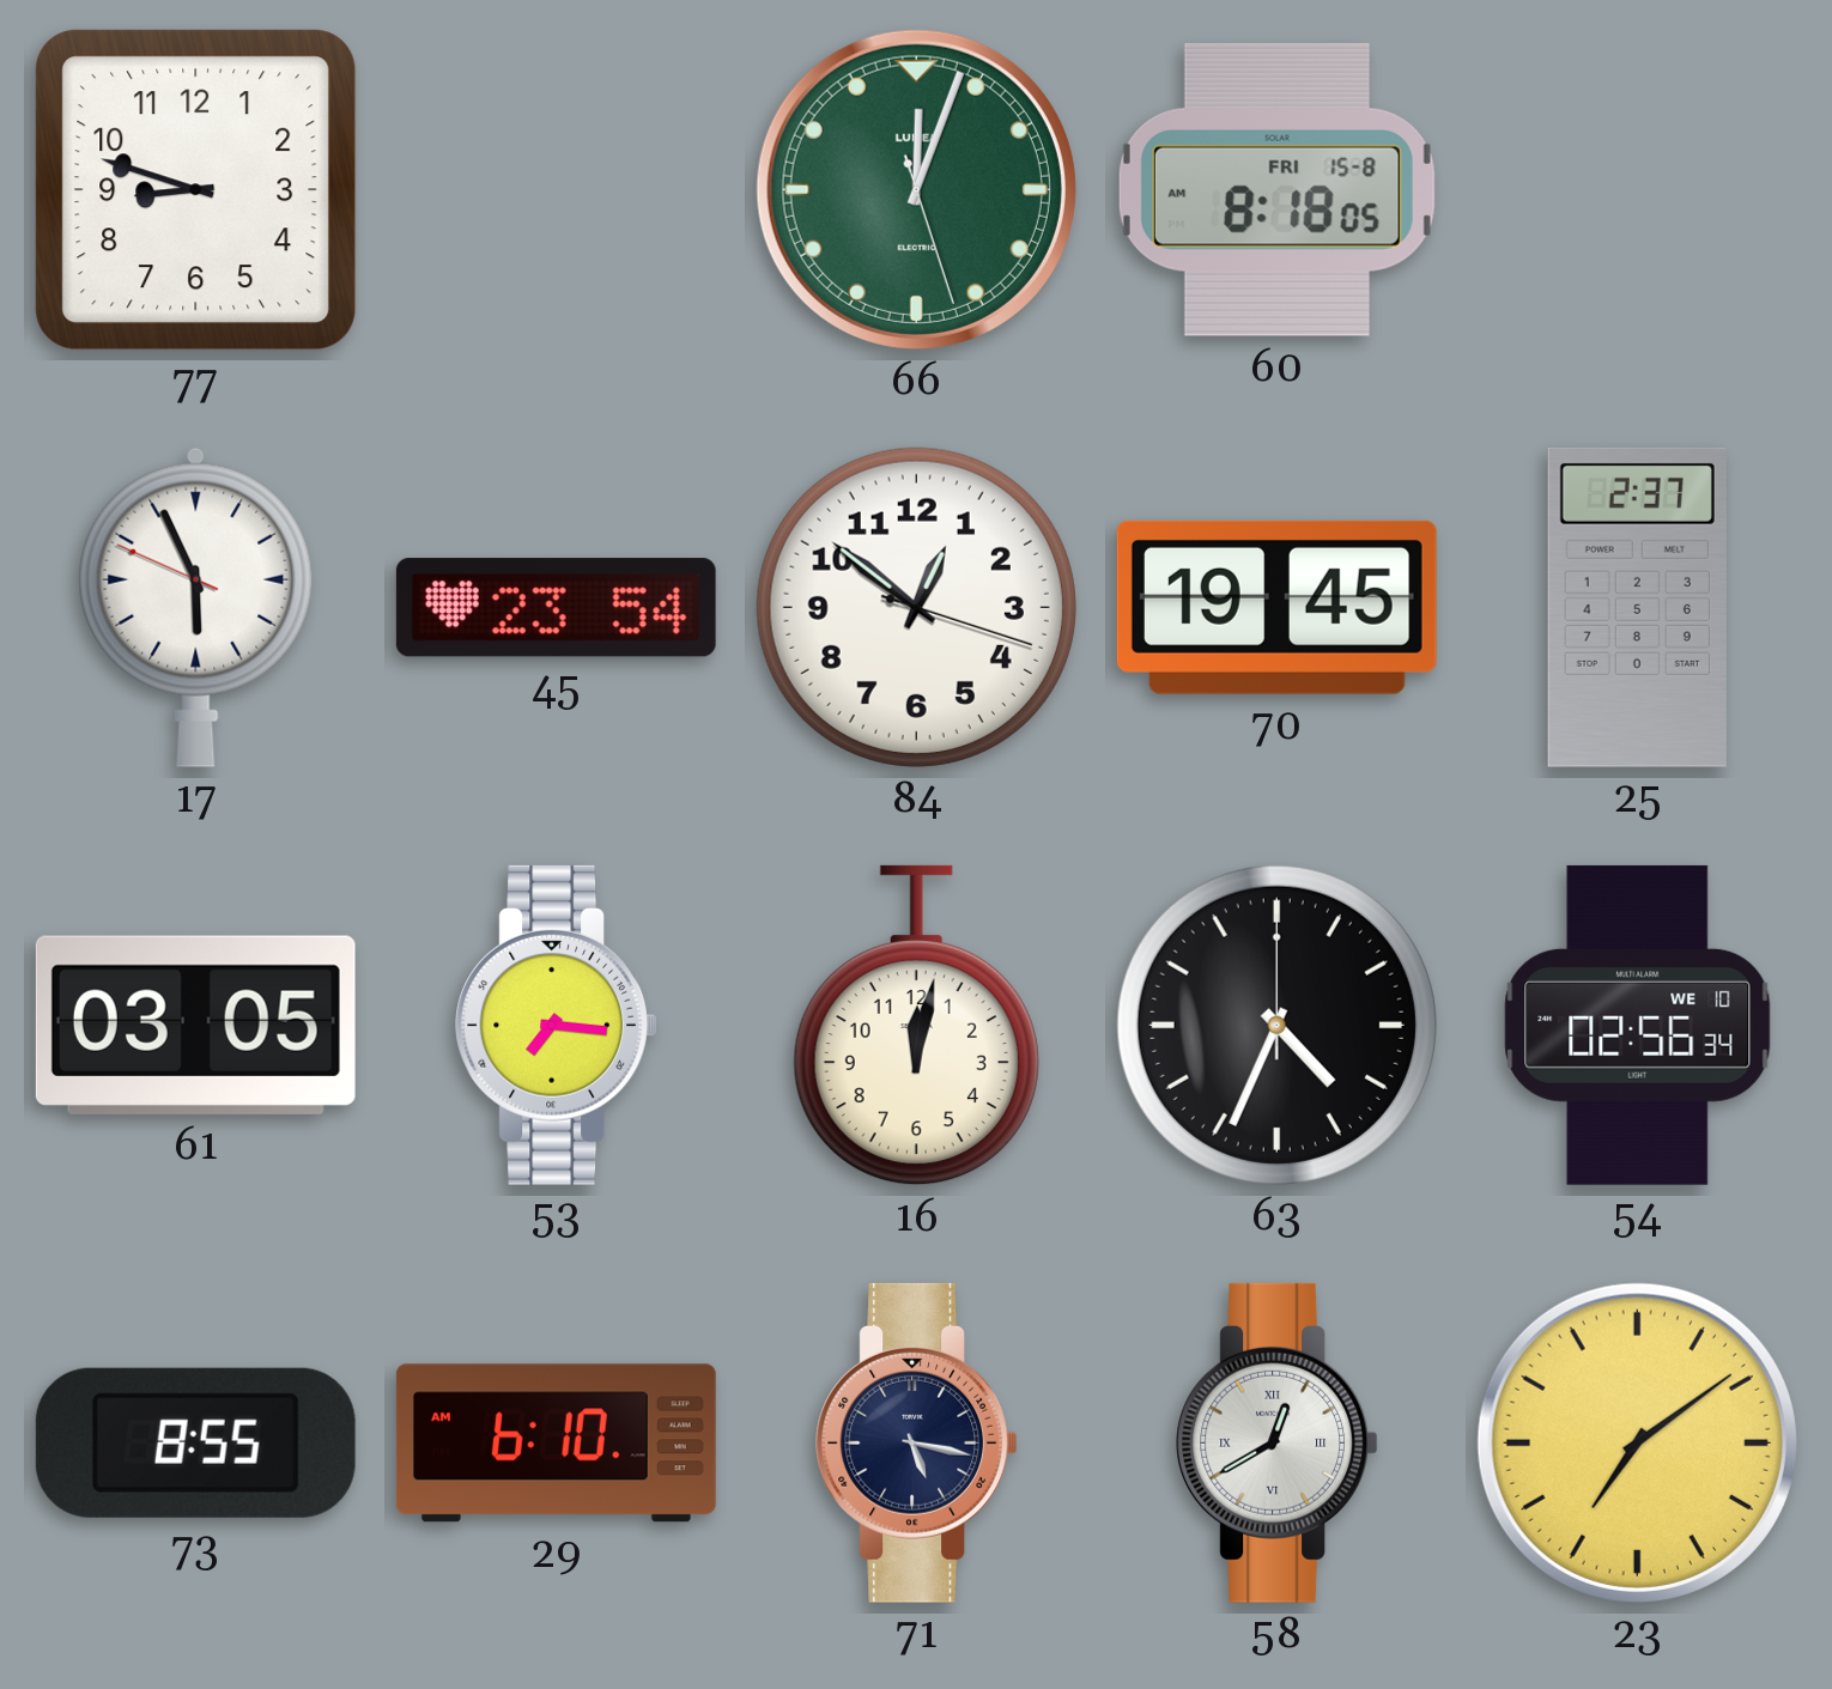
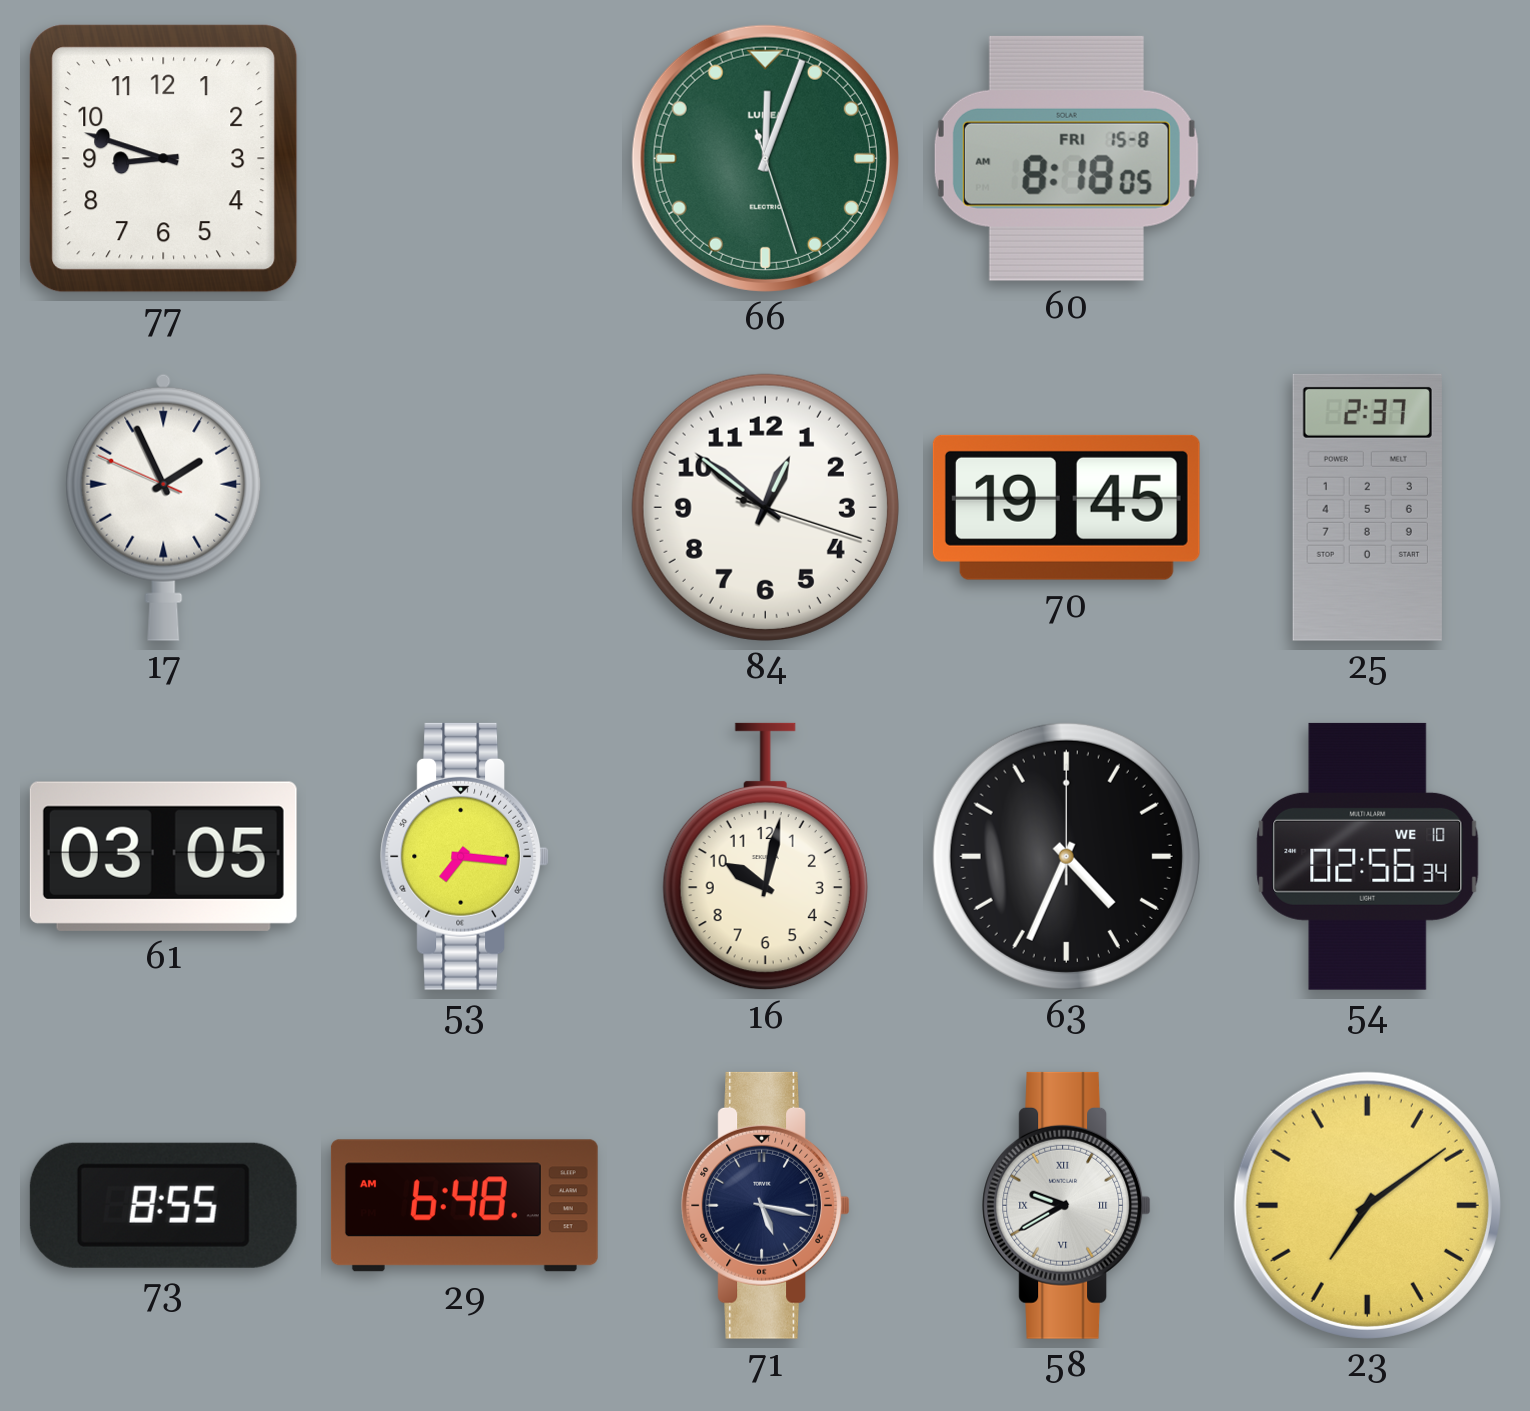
17: 5:55 -> 1:55 (164, 507)
45: 23:54 -> none (556, 608)
16: 12:02 -> 10:02 (765, 857)
29: 6:10 -> 6:48 (464, 1206)
58: 12:40 -> 9:40 (1066, 1205)
